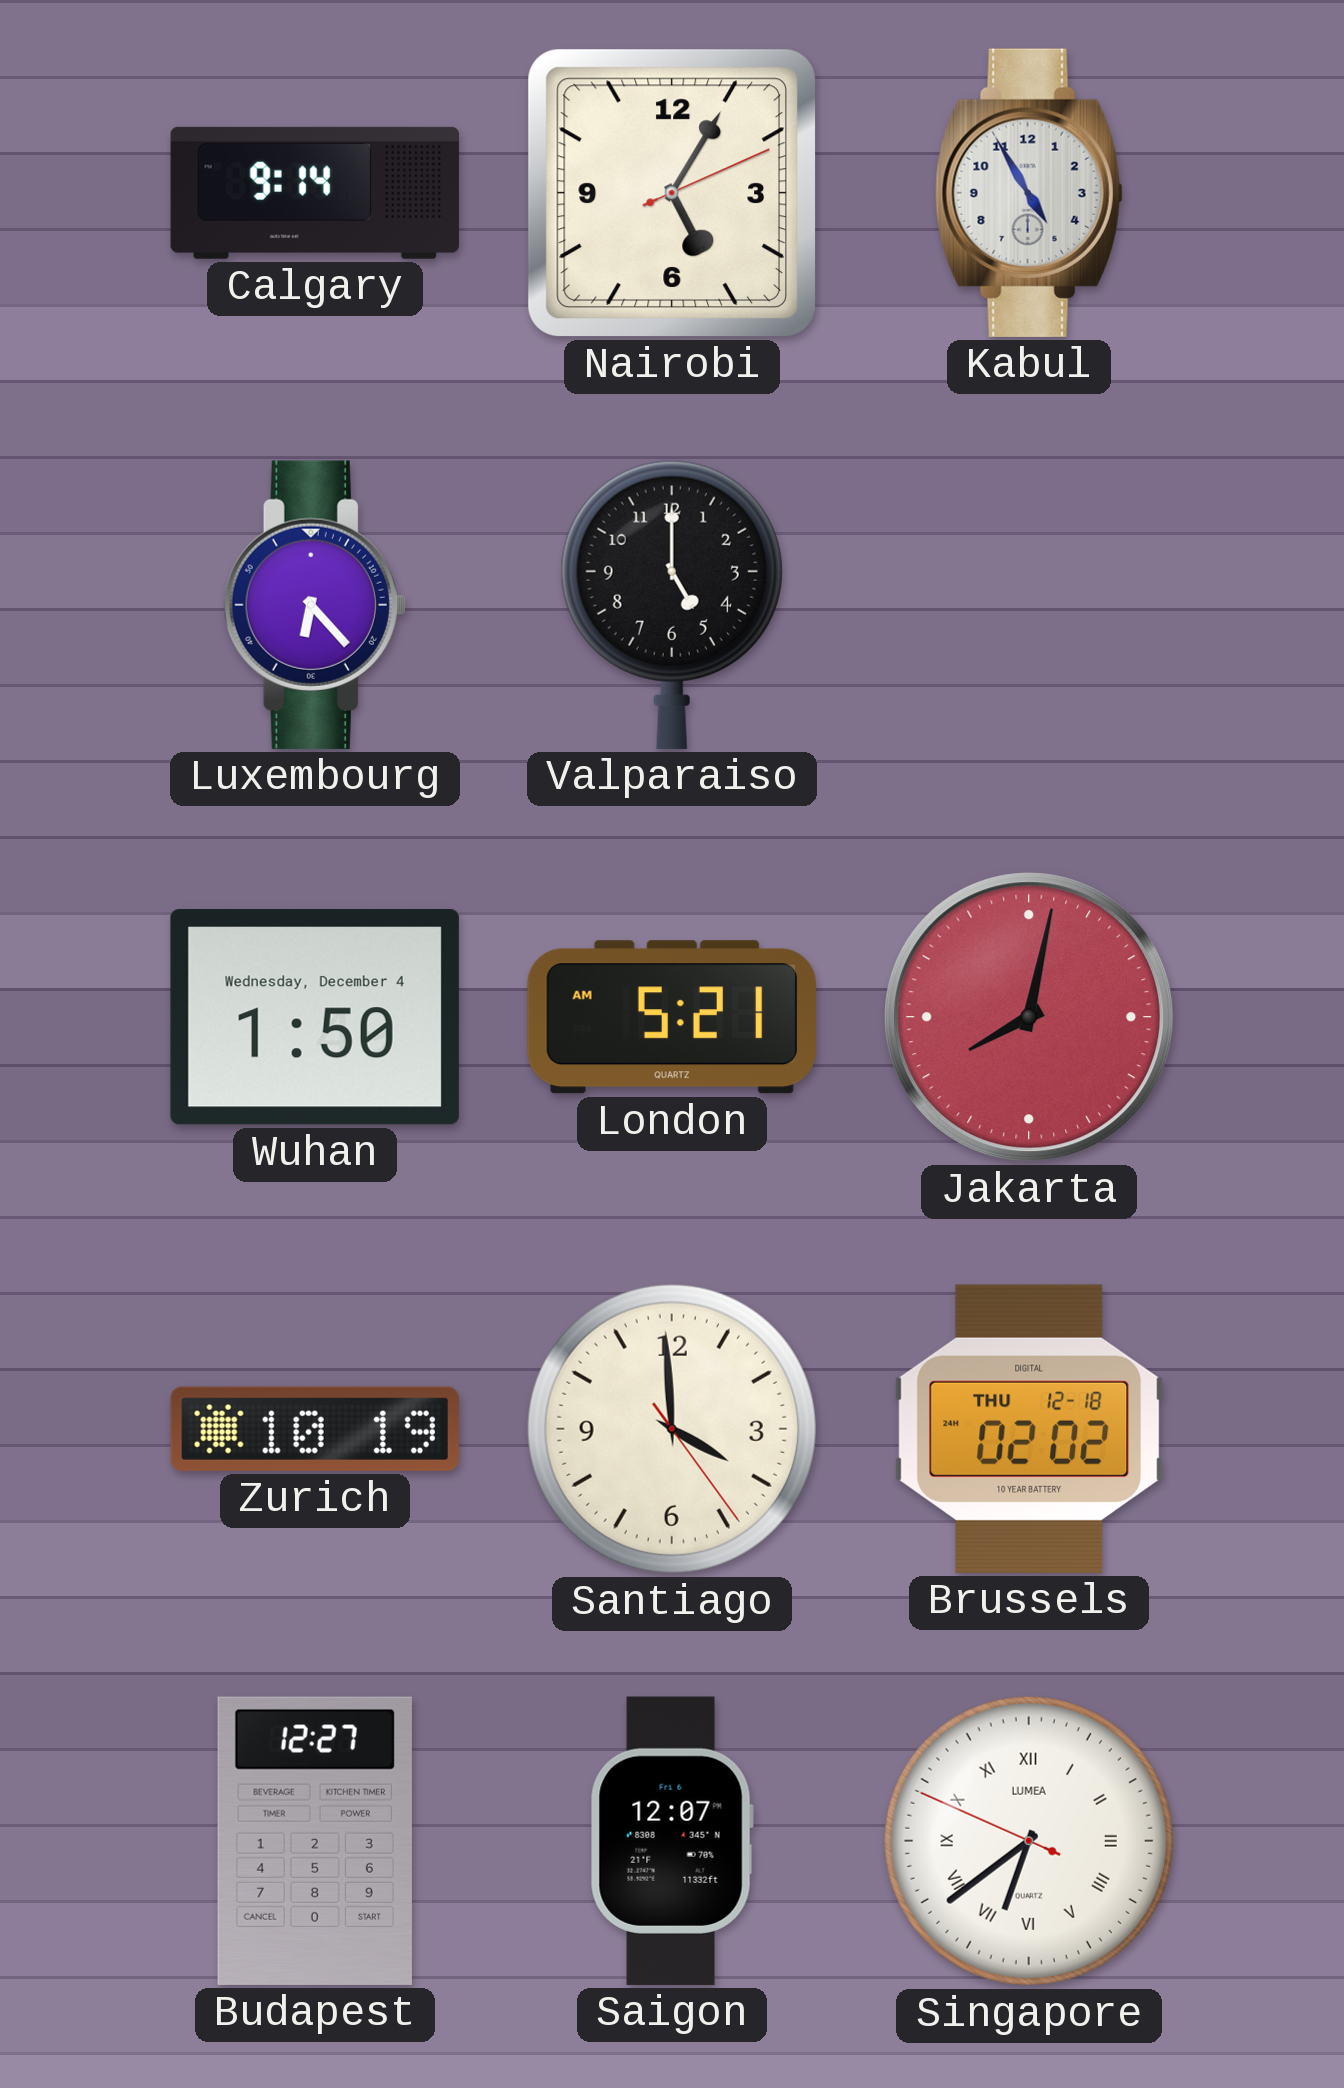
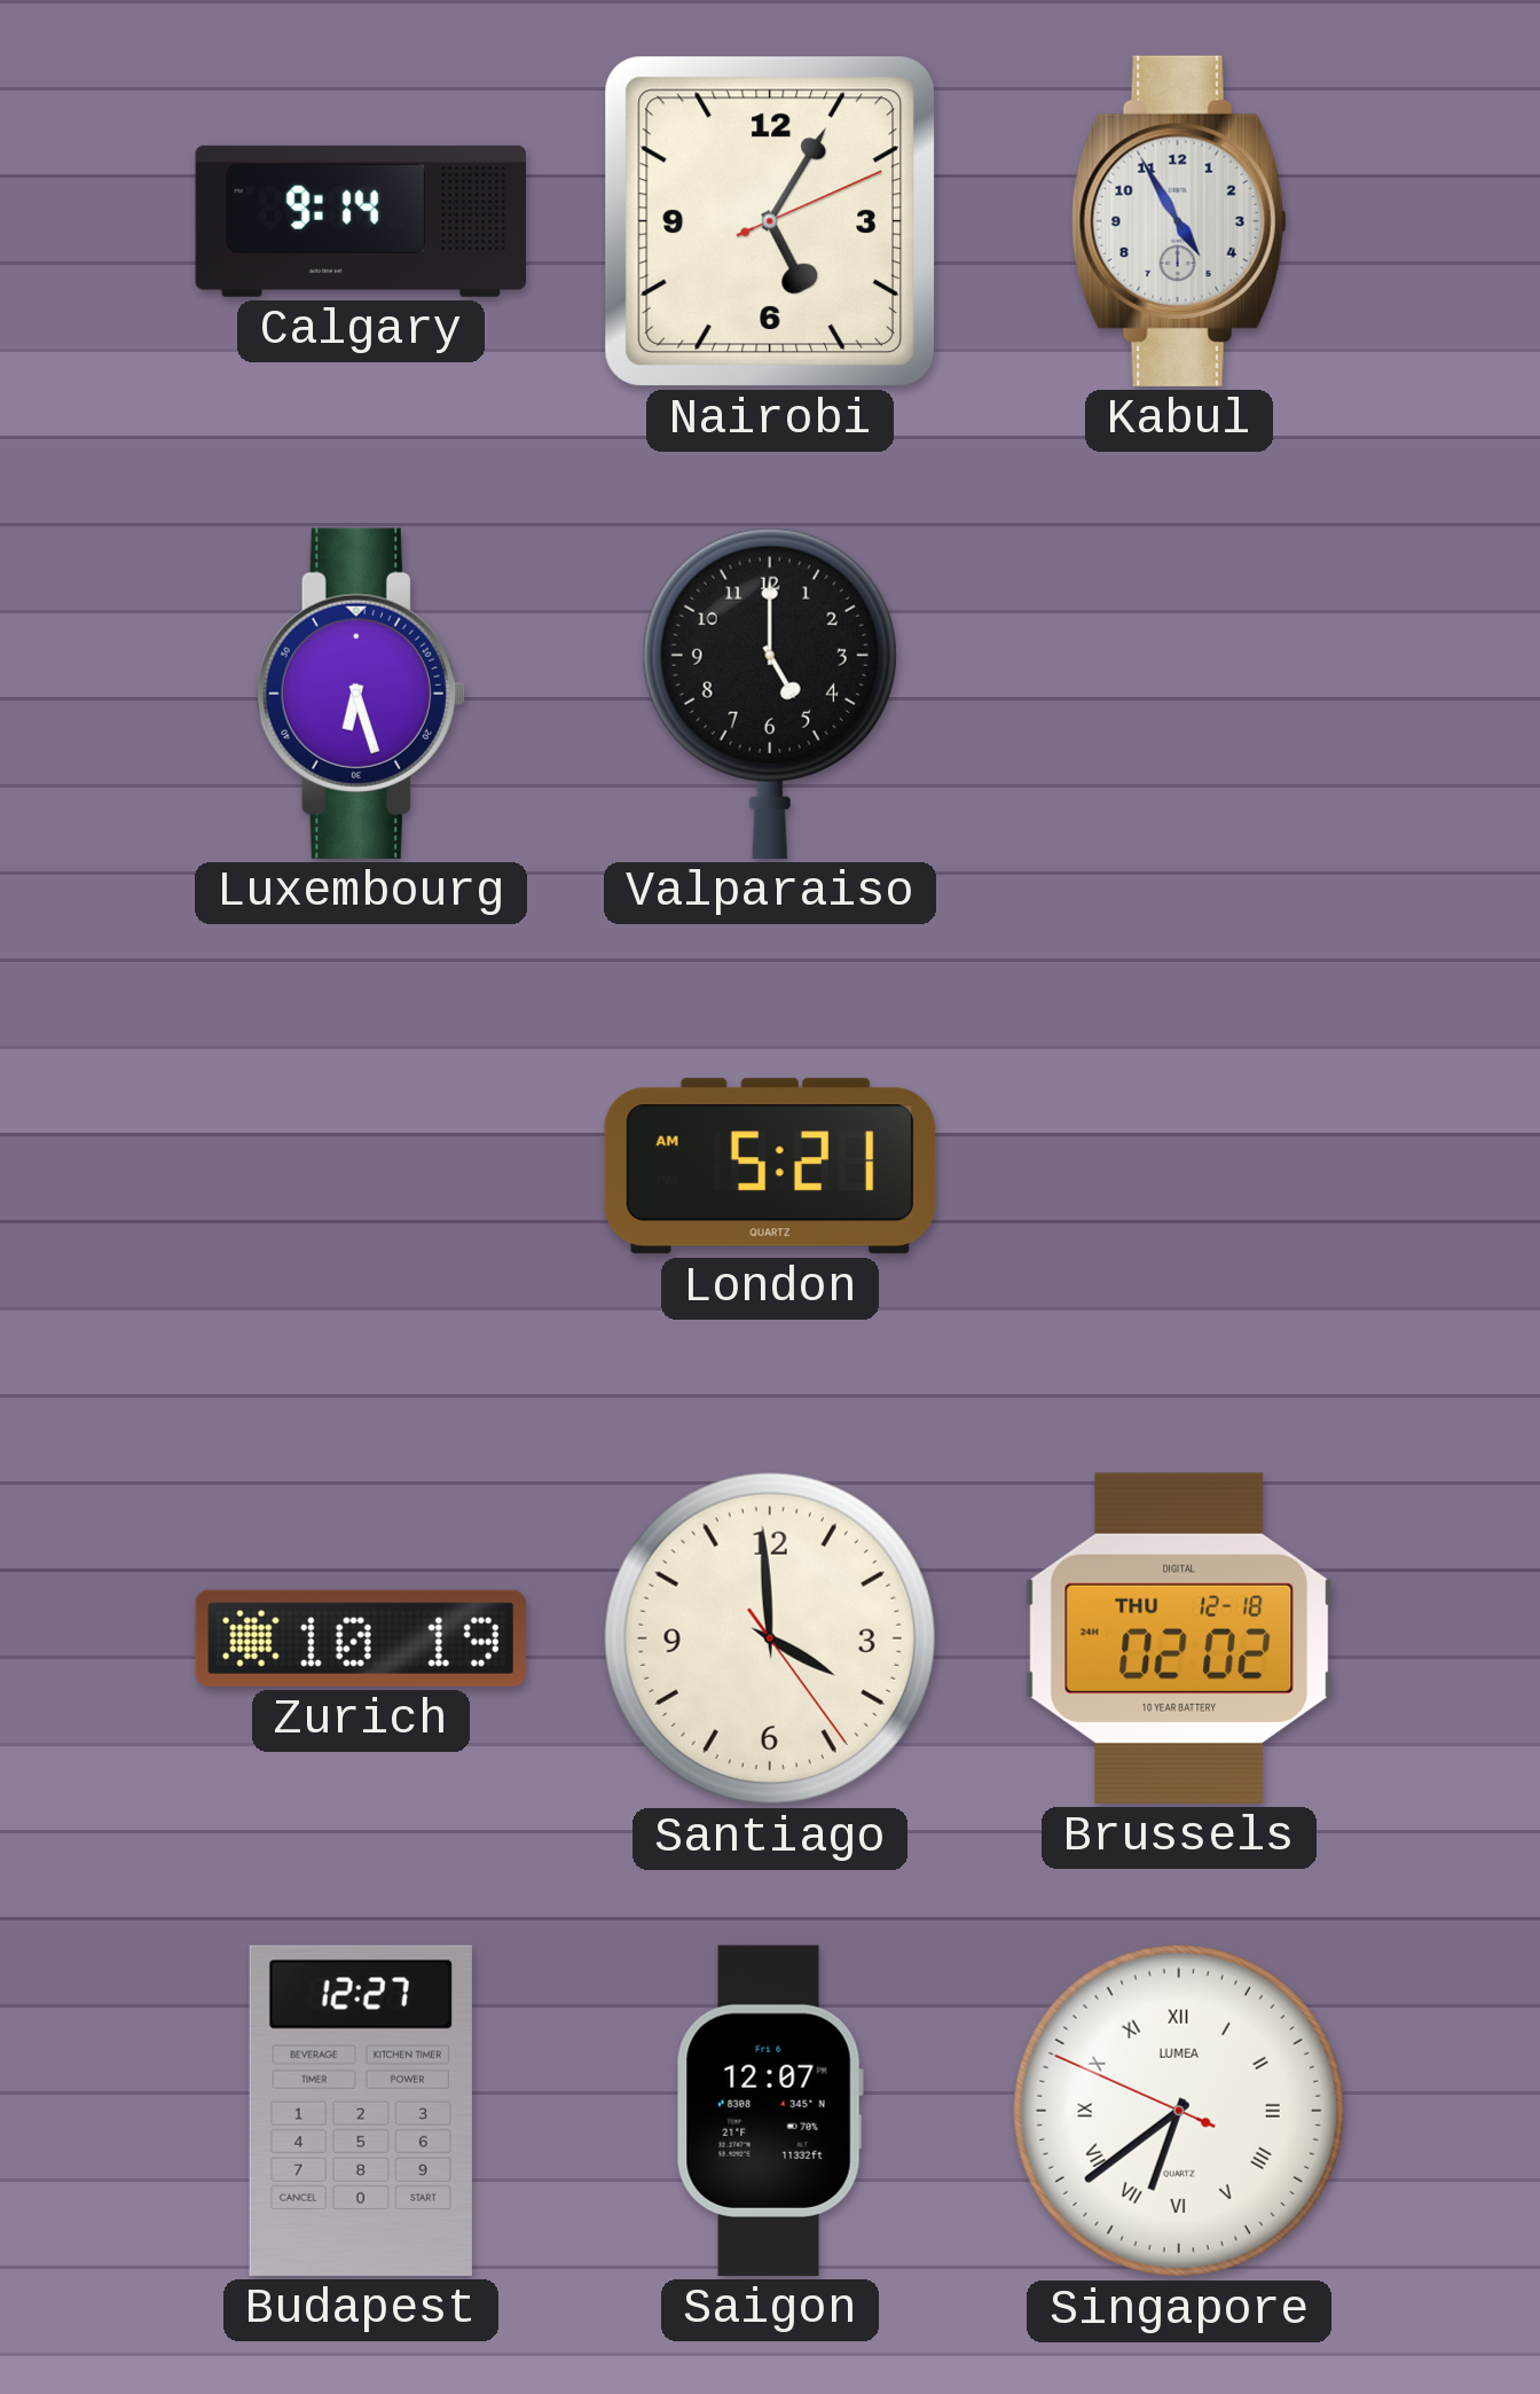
Luxembourg: 6:23 -> 6:27 (361, 694)
Wuhan: 1:50 -> none (315, 1017)
Jakarta: 8:02 -> none (1029, 1017)
